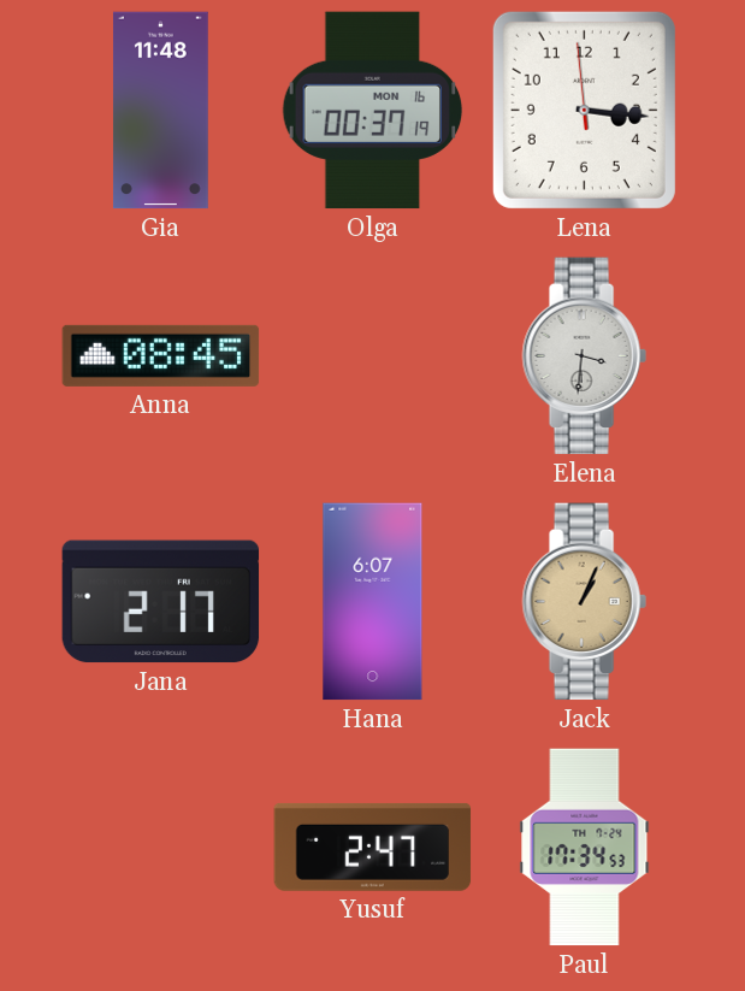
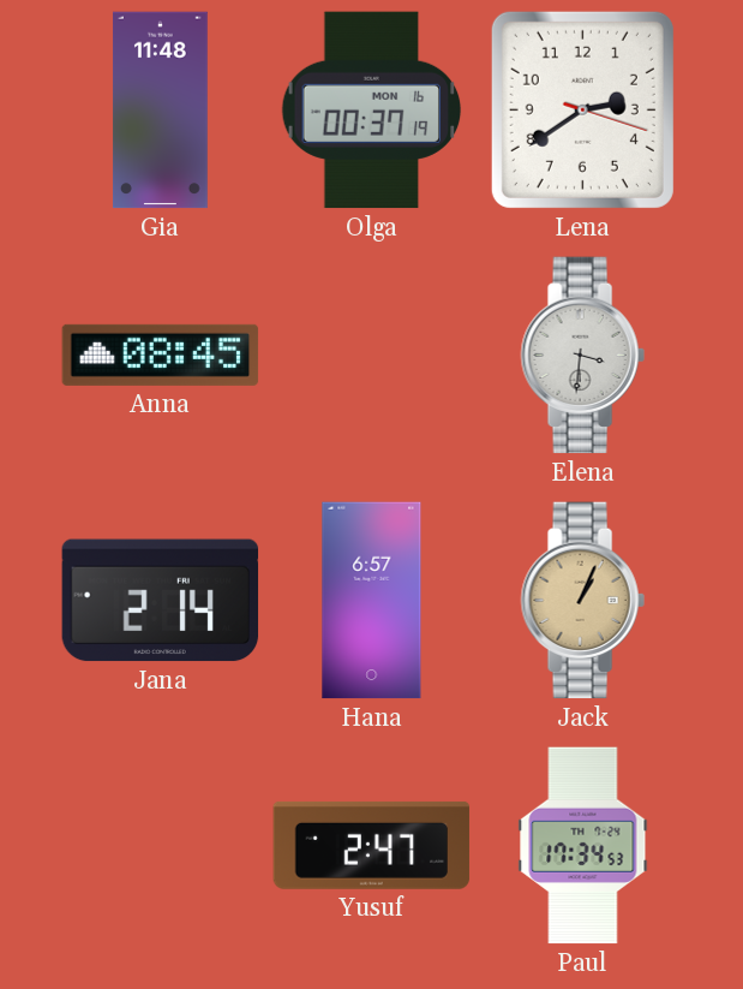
Lena: 3:15 -> 2:39 (582, 109)
Jana: 2:17 -> 2:14 (161, 601)
Hana: 6:07 -> 6:57 (372, 601)
